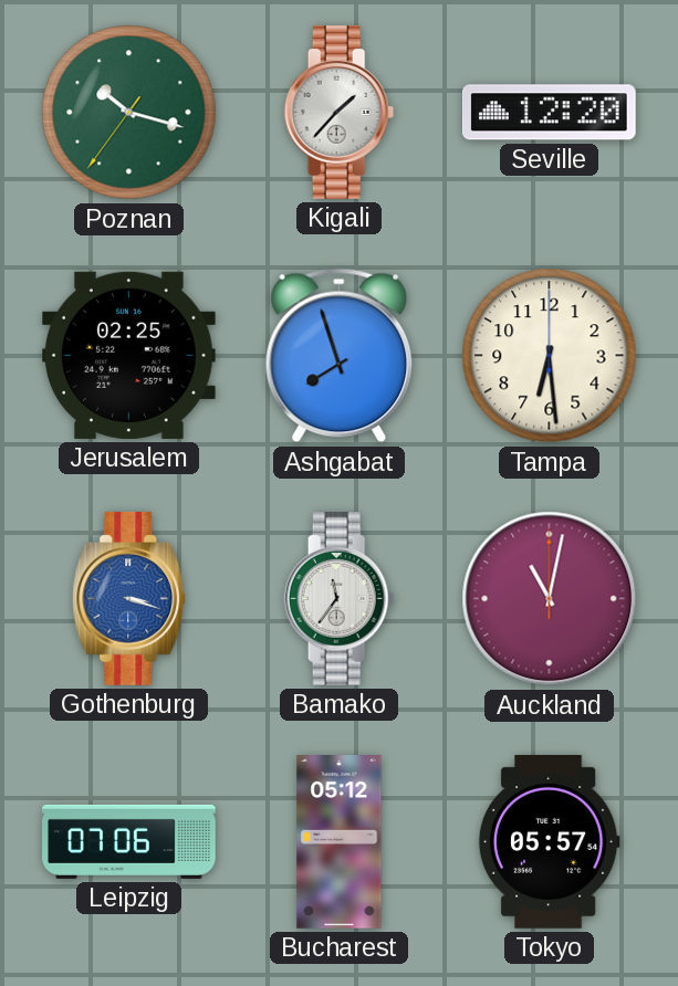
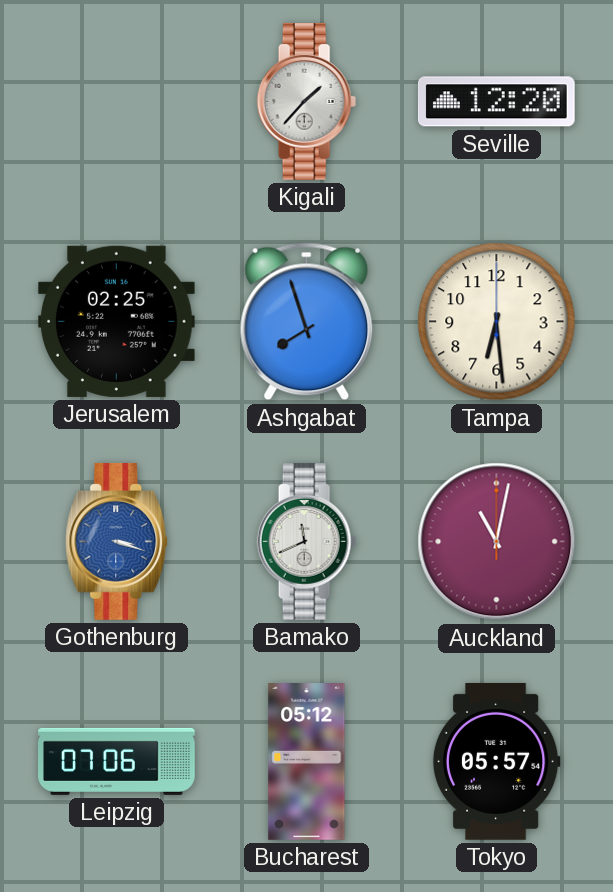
Poznan: 10:17 -> none (129, 113)
Bamako: 11:36 -> 11:41 (307, 541)
